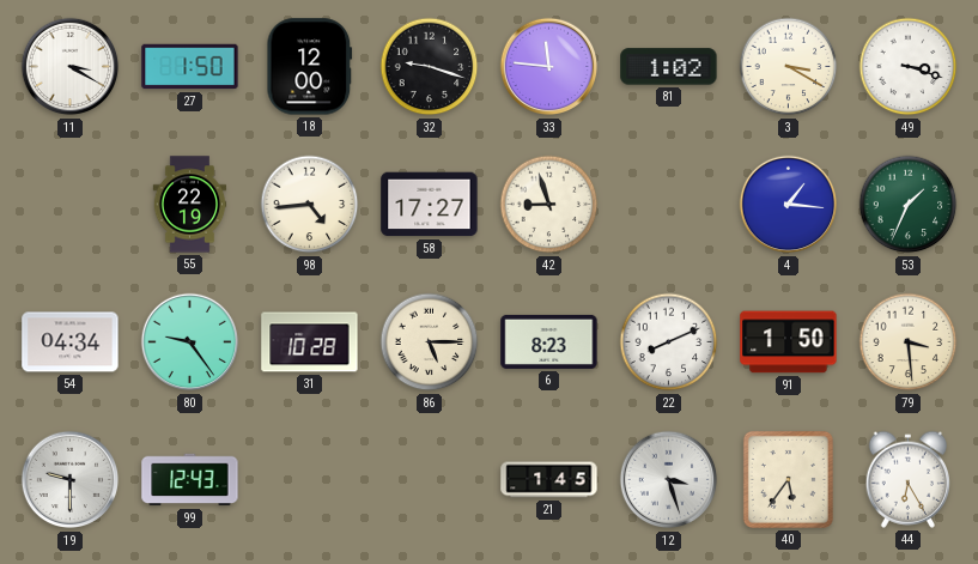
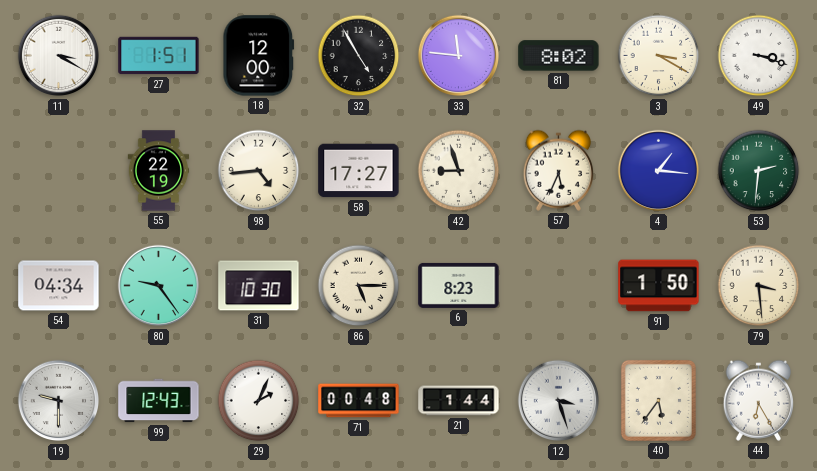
27: 1:50 -> 1:51 (159, 56)
32: 9:18 -> 4:55 (359, 56)
81: 1:02 -> 8:02 (559, 56)
57: none -> 5:34 (558, 170)
53: 1:34 -> 2:31 (759, 171)
31: 10:28 -> 10:30 (259, 286)
22: 8:11 -> none (669, 342)
29: none -> 2:04 (259, 401)
71: none -> 00:48 (359, 401)
21: 1:45 -> 1:44 (459, 401)
